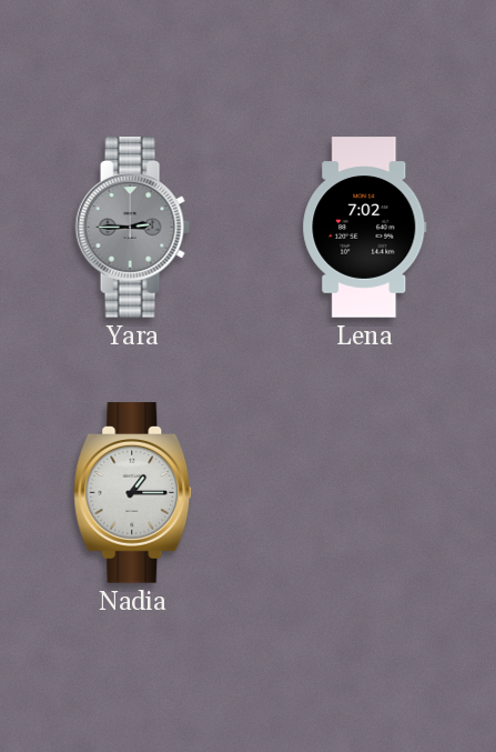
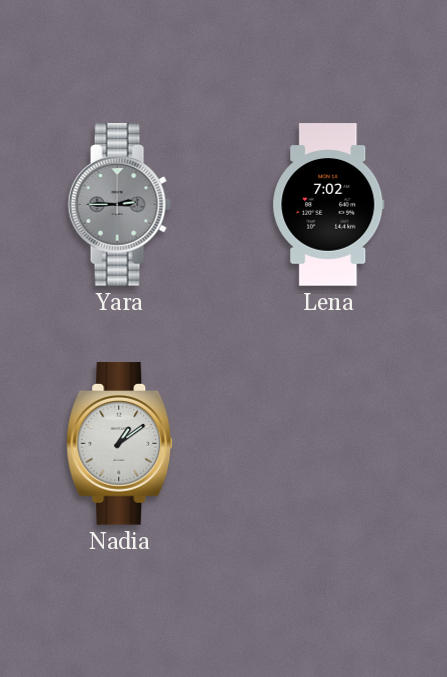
Nadia: 1:15 -> 1:09 (120, 444)
